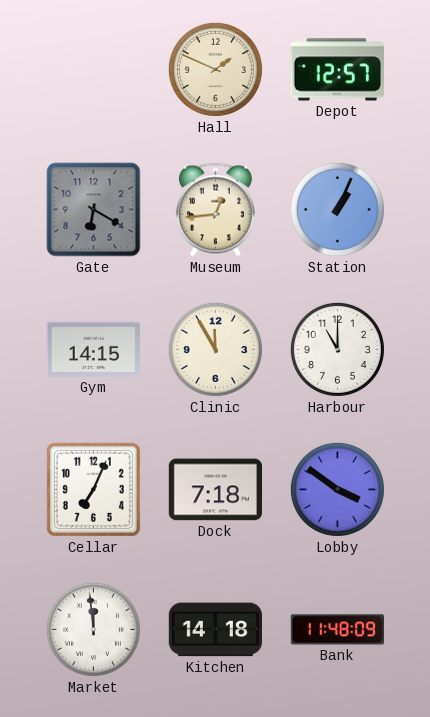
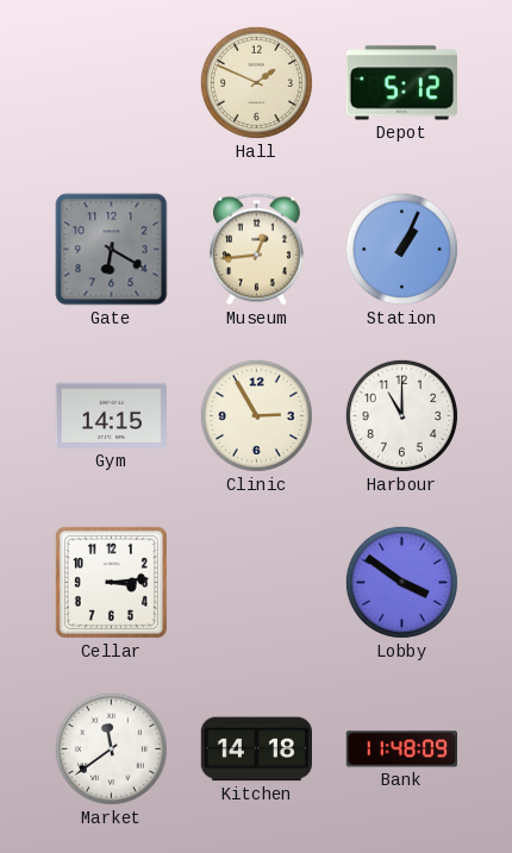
Depot: 12:57 -> 5:12 (401, 83)
Clinic: 11:55 -> 2:55 (256, 415)
Cellar: 7:04 -> 3:14 (111, 582)
Dock: 7:18 -> none (215, 490)
Market: 11:59 -> 11:39 (111, 748)
